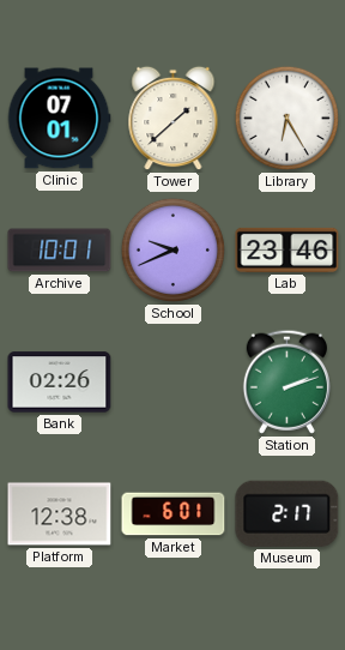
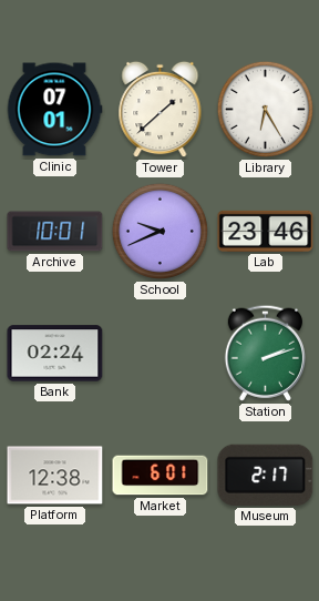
Bank: 02:26 -> 02:24 (55, 354)
